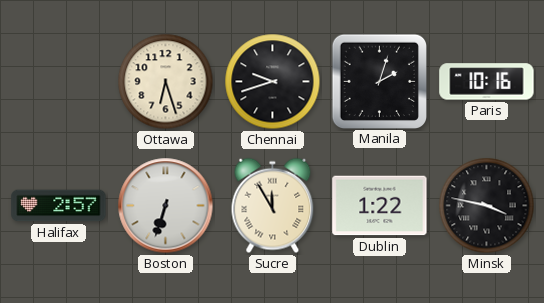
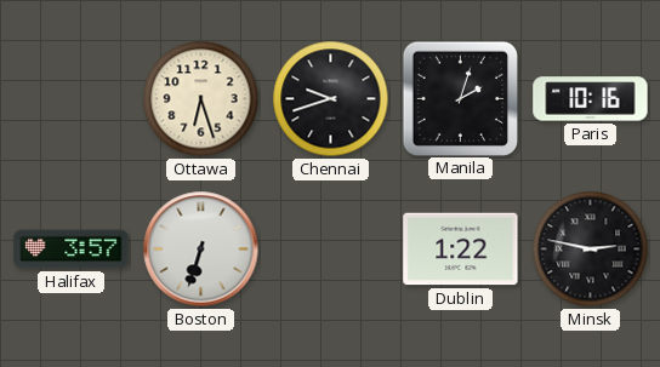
Halifax: 2:57 -> 3:57 (72, 250)
Sucre: 11:55 -> none (273, 206)
Minsk: 3:47 -> 2:47 (591, 250)
